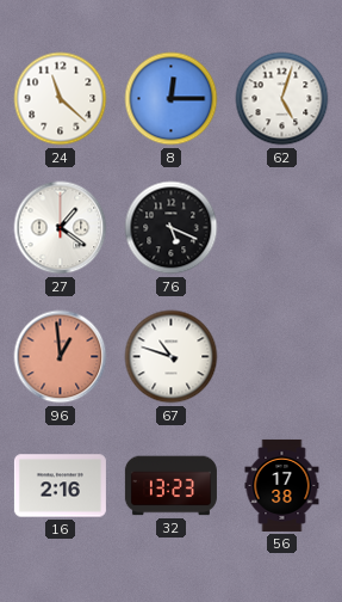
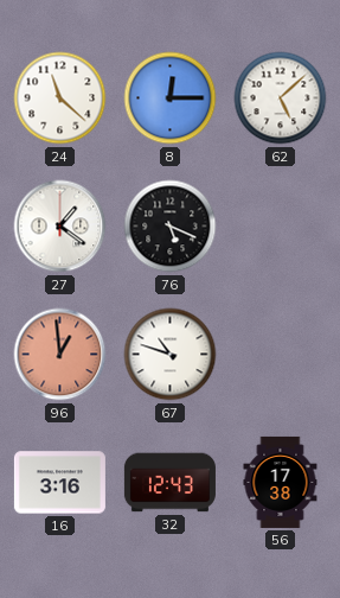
62: 5:03 -> 5:08 (281, 98)
16: 2:16 -> 3:16 (59, 483)
32: 13:23 -> 12:43 (169, 483)
